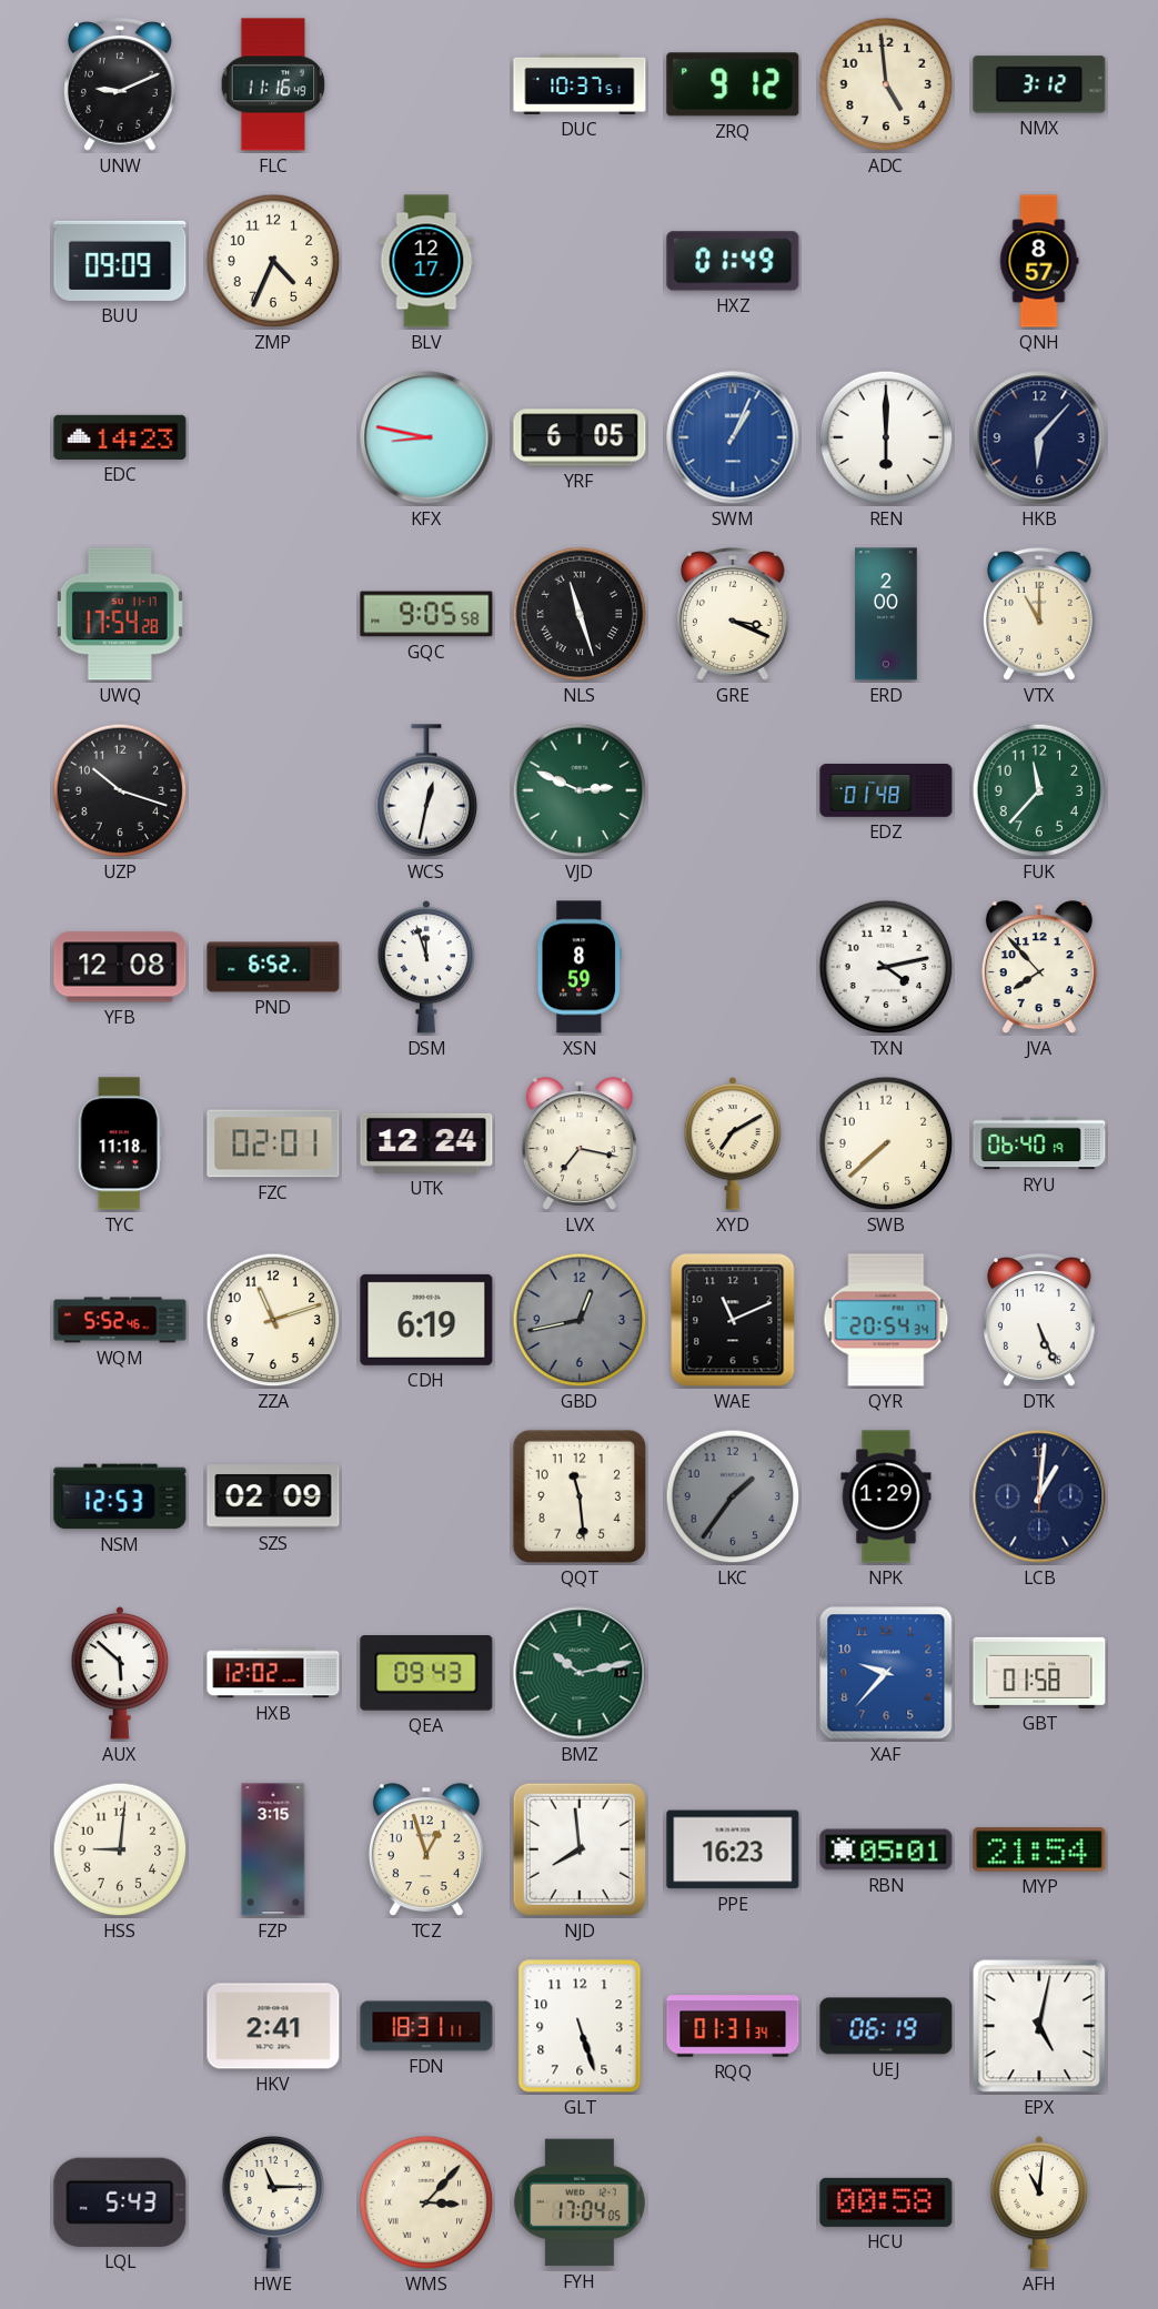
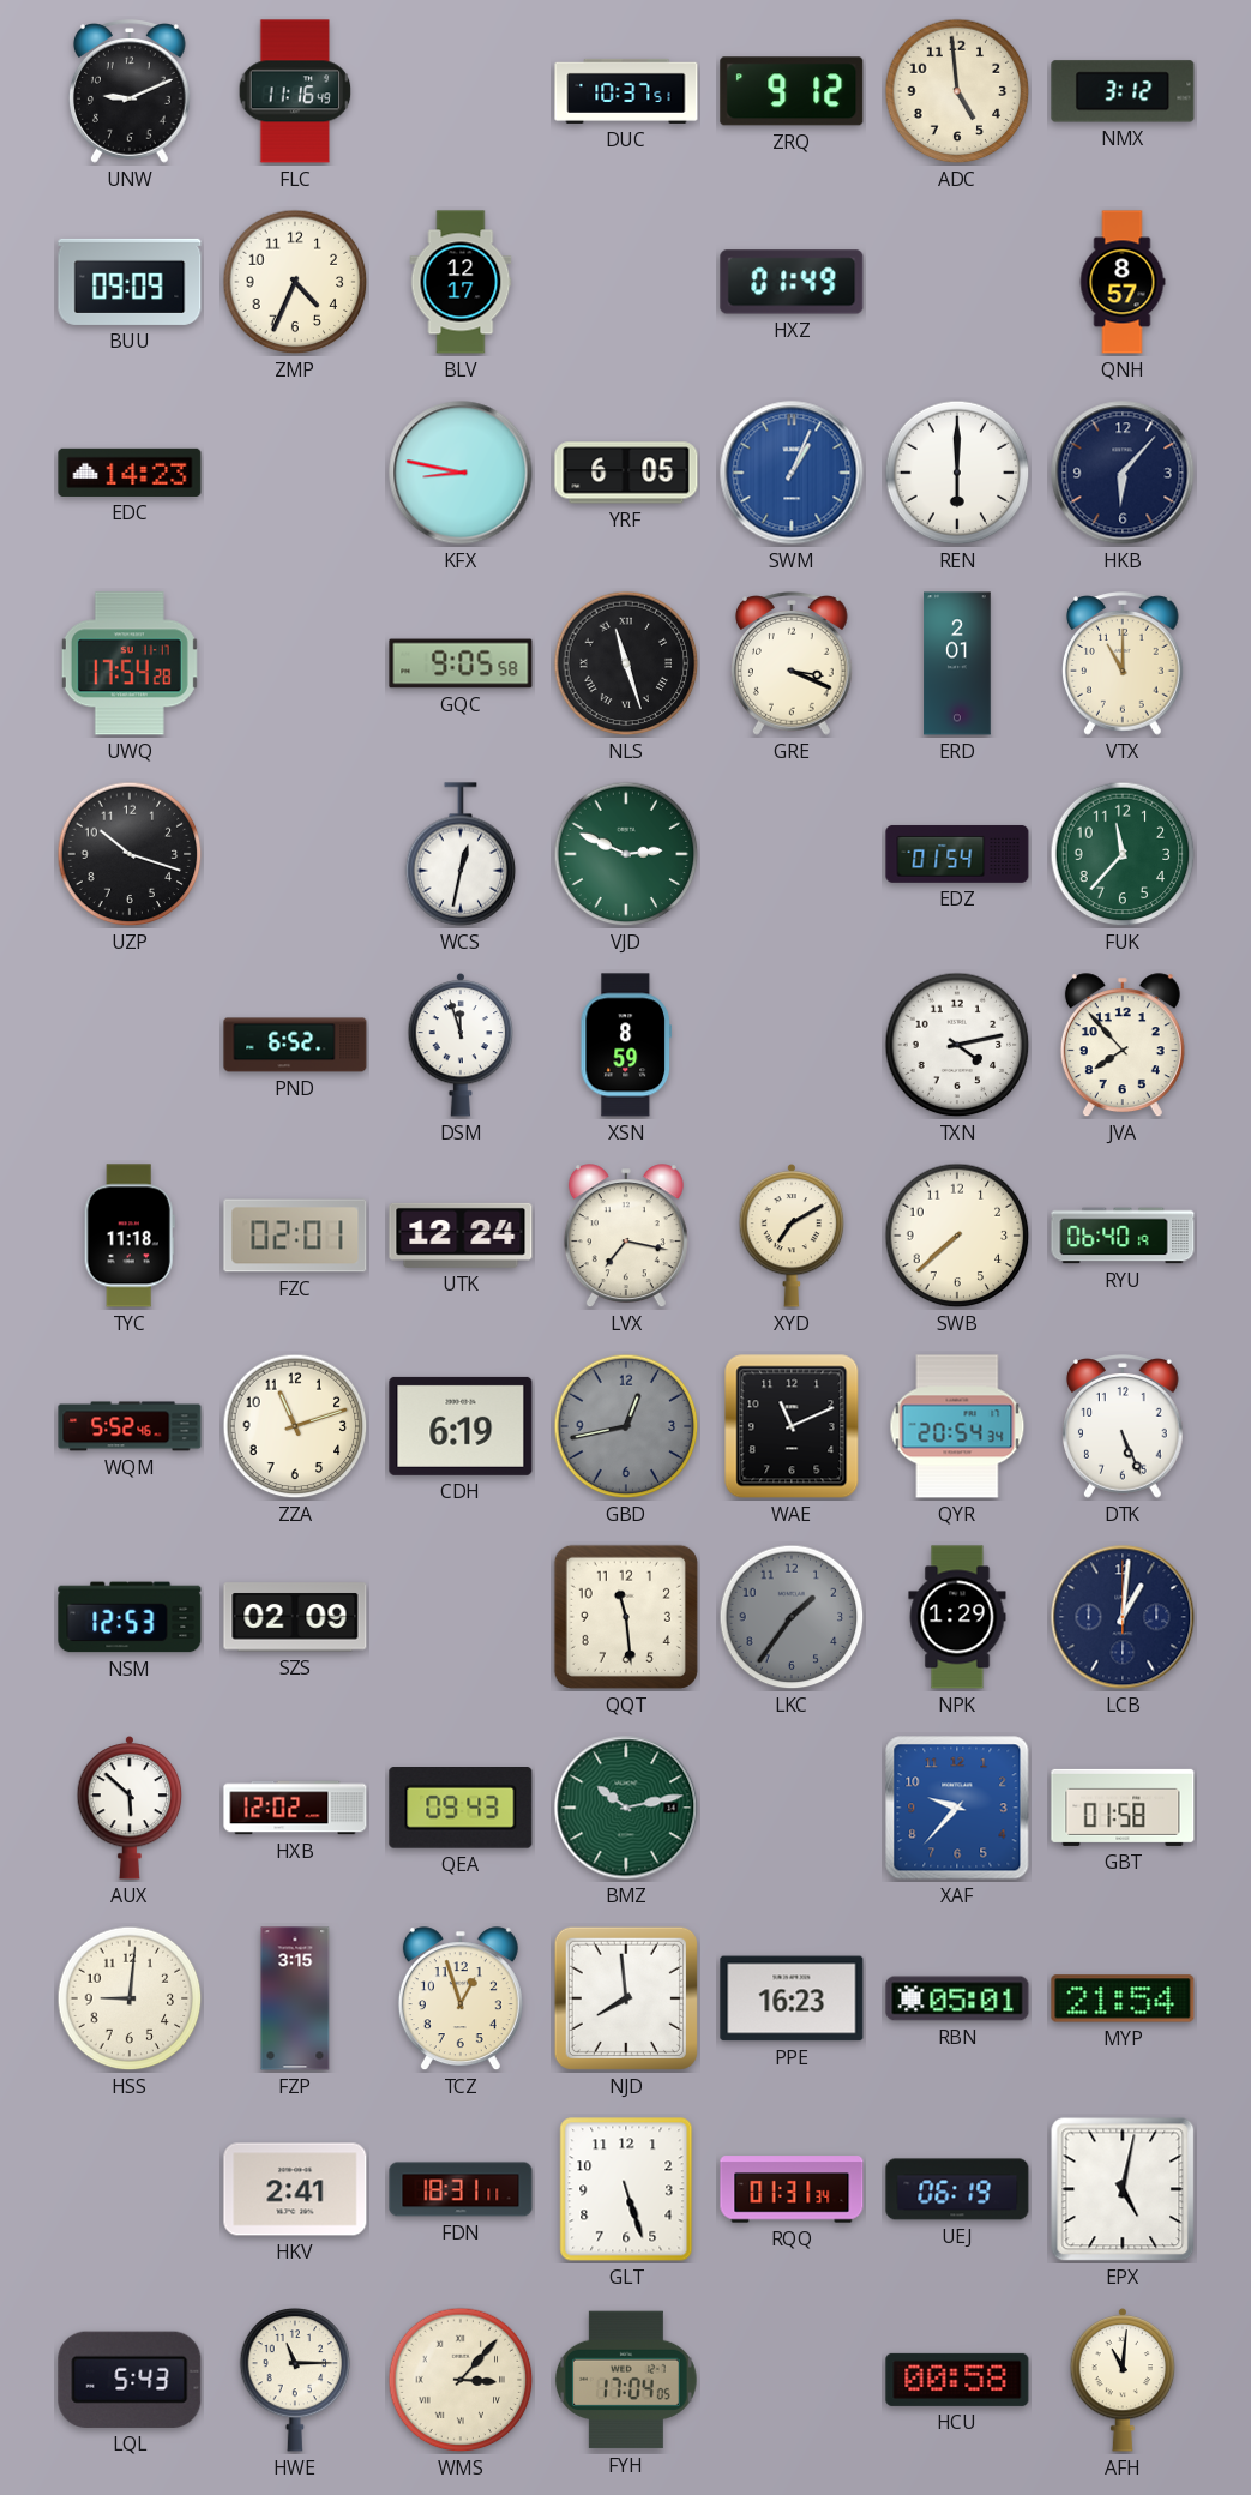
ERD: 2:00 -> 2:01 (957, 663)
EDZ: 01:48 -> 01:54 (957, 854)
YFB: 12:08 -> none (120, 967)
